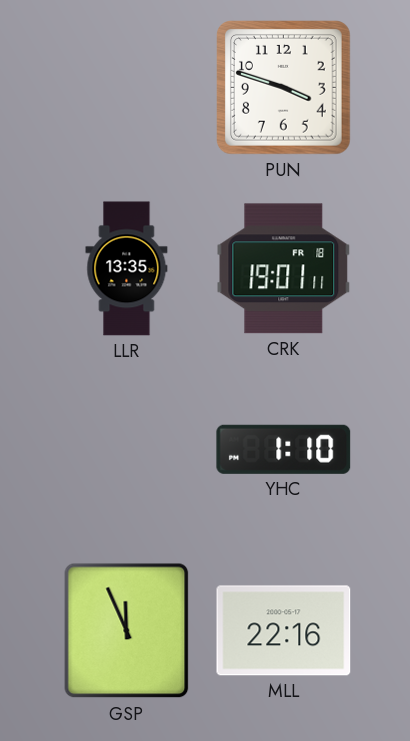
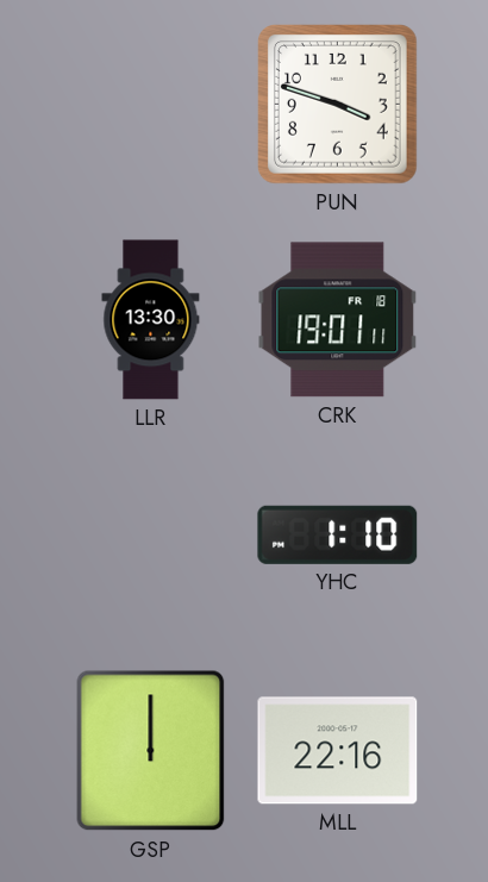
LLR: 13:35 -> 13:30 (151, 320)
GSP: 11:56 -> 12:00 (151, 751)
